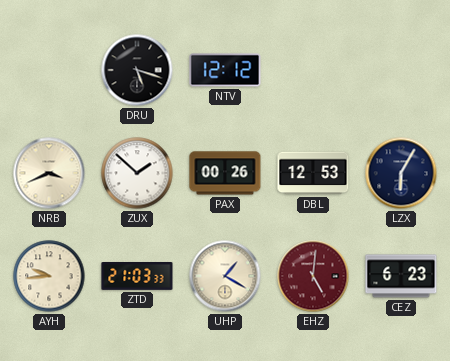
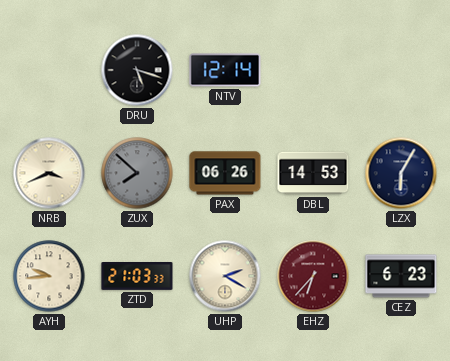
NTV: 12:12 -> 12:14 (225, 70)
ZUX: 1:52 -> 7:52 (137, 173)
ZUX dial: white -> grey (137, 173)
PAX: 00:26 -> 06:26 (225, 173)
DBL: 12:53 -> 14:53 (313, 173)
UHP: 1:20 -> 2:20 (225, 276)
EHZ: 5:01 -> 6:37 (313, 276)
